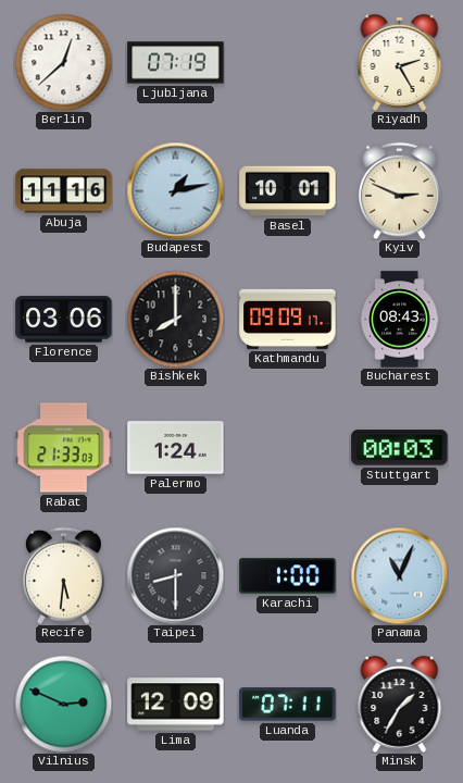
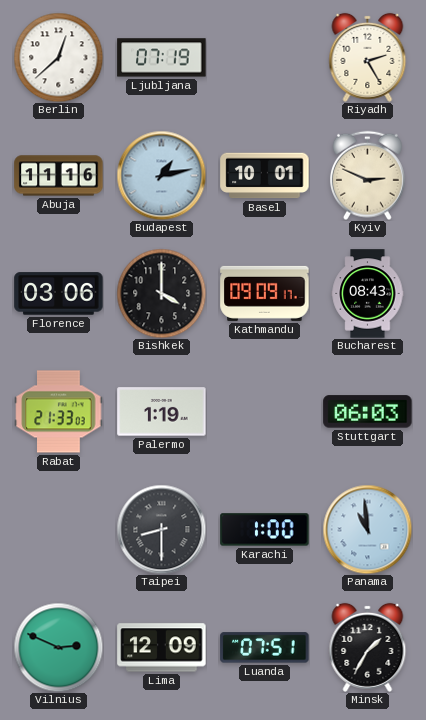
Bishkek: 8:00 -> 4:00 (161, 293)
Palermo: 1:24 -> 1:19 (162, 412)
Stuttgart: 00:03 -> 06:03 (368, 412)
Recife: 5:31 -> none (63, 575)
Panama: 11:04 -> 10:59 (367, 529)
Luanda: 07:11 -> 07:51 (265, 648)
